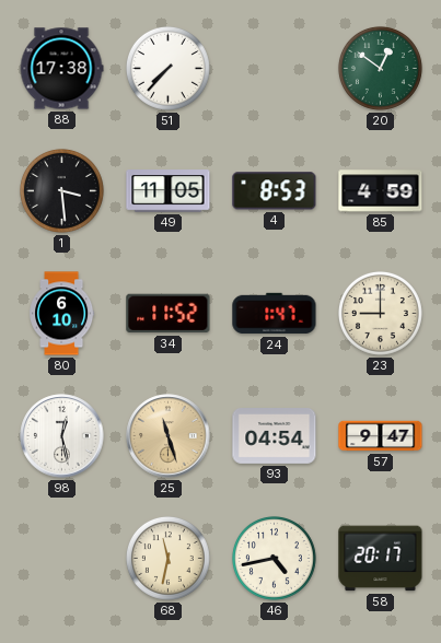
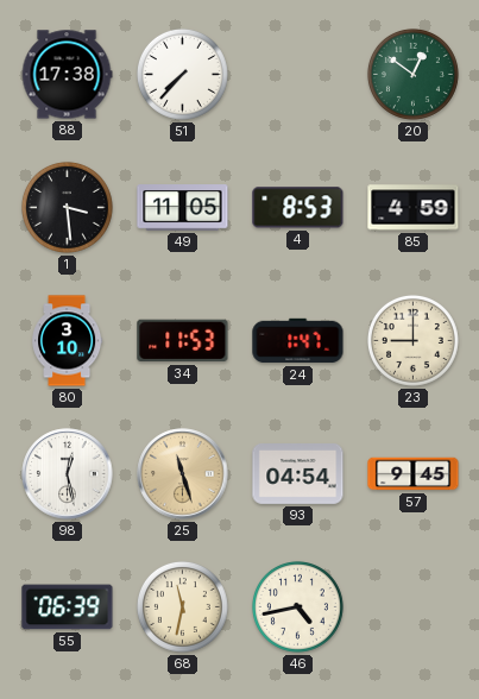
80: 6:10 -> 3:10 (68, 341)
34: 11:52 -> 11:53 (183, 341)
57: 9:47 -> 9:45 (414, 474)
55: none -> 06:39 (68, 607)
58: 20:17 -> none (381, 559)
